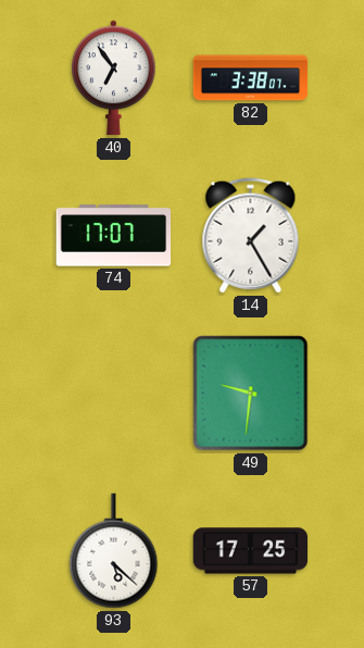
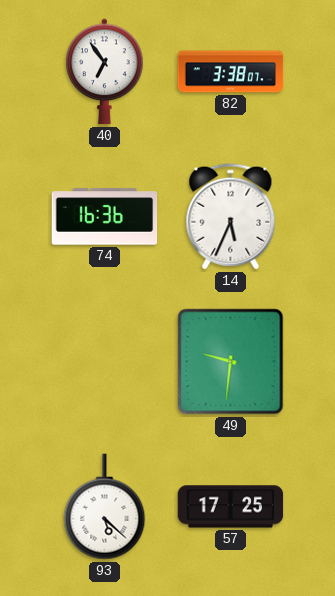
74: 17:07 -> 16:36 (105, 217)
14: 1:25 -> 5:34 (231, 217)
